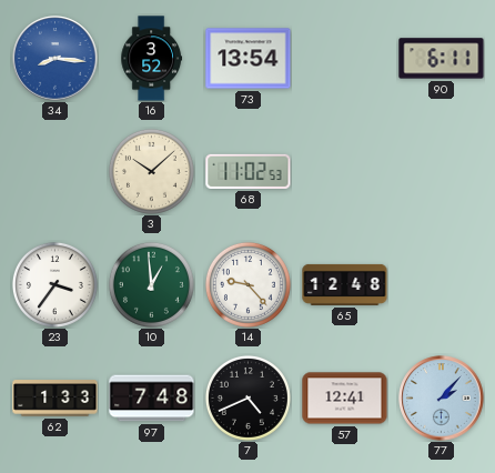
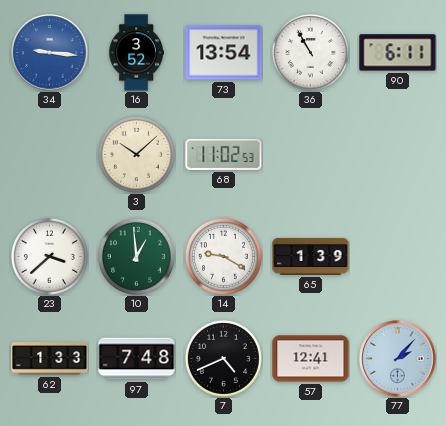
34: 8:16 -> 9:16 (50, 53)
36: none -> 10:55 (310, 52)
23: 3:36 -> 3:38 (49, 256)
14: 9:23 -> 9:20 (223, 256)
65: 12:48 -> 1:39 (311, 256)
